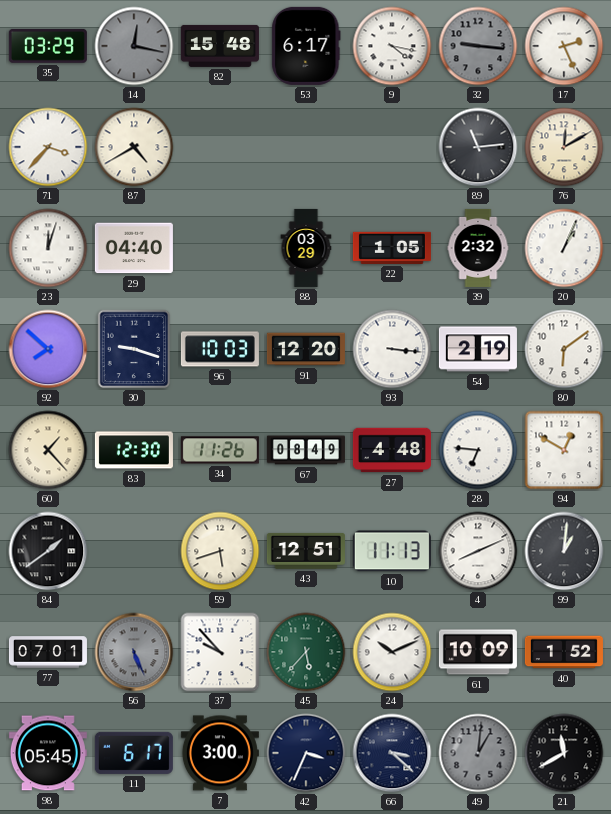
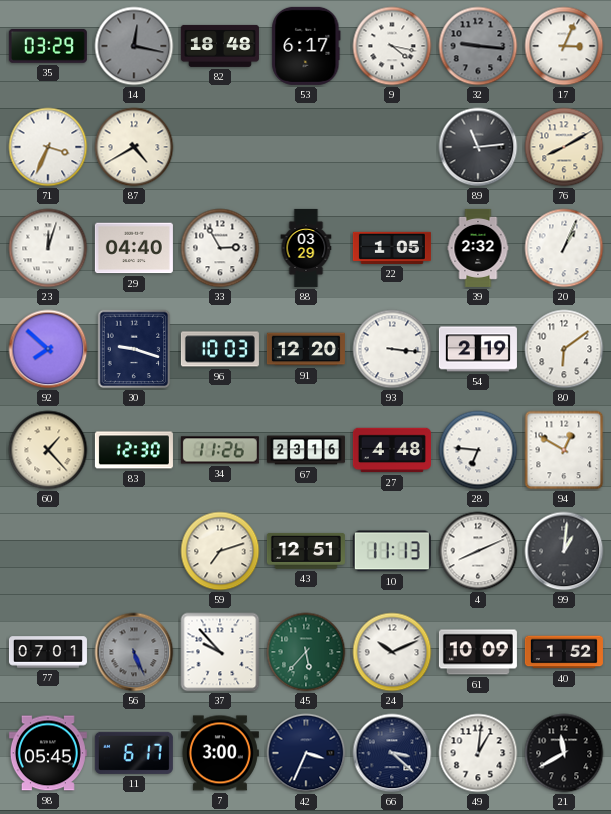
82: 15:48 -> 18:48 (220, 46)
17: 2:26 -> 3:04 (564, 46)
71: 3:37 -> 3:34 (48, 147)
76: 12:10 -> 8:10 (564, 147)
33: none -> 2:55 (220, 248)
67: 08:49 -> 23:16 (306, 450)
84: 1:39 -> none (48, 551)
59: 5:42 -> 7:12 (220, 551)
49 dial: grey -> white (478, 753)
